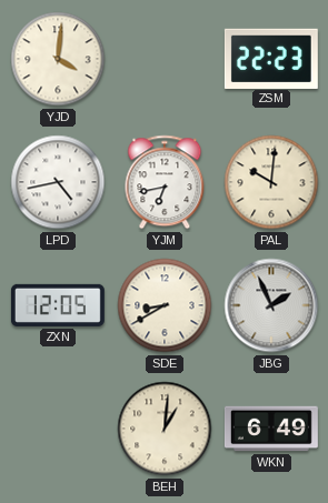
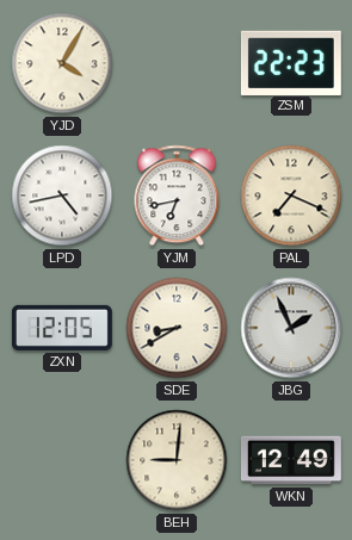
YJD: 4:01 -> 4:05 (62, 63)
PAL: 10:01 -> 7:19 (291, 195)
BEH: 1:01 -> 9:01 (177, 460)
WKN: 6:49 -> 12:49 (291, 460)
